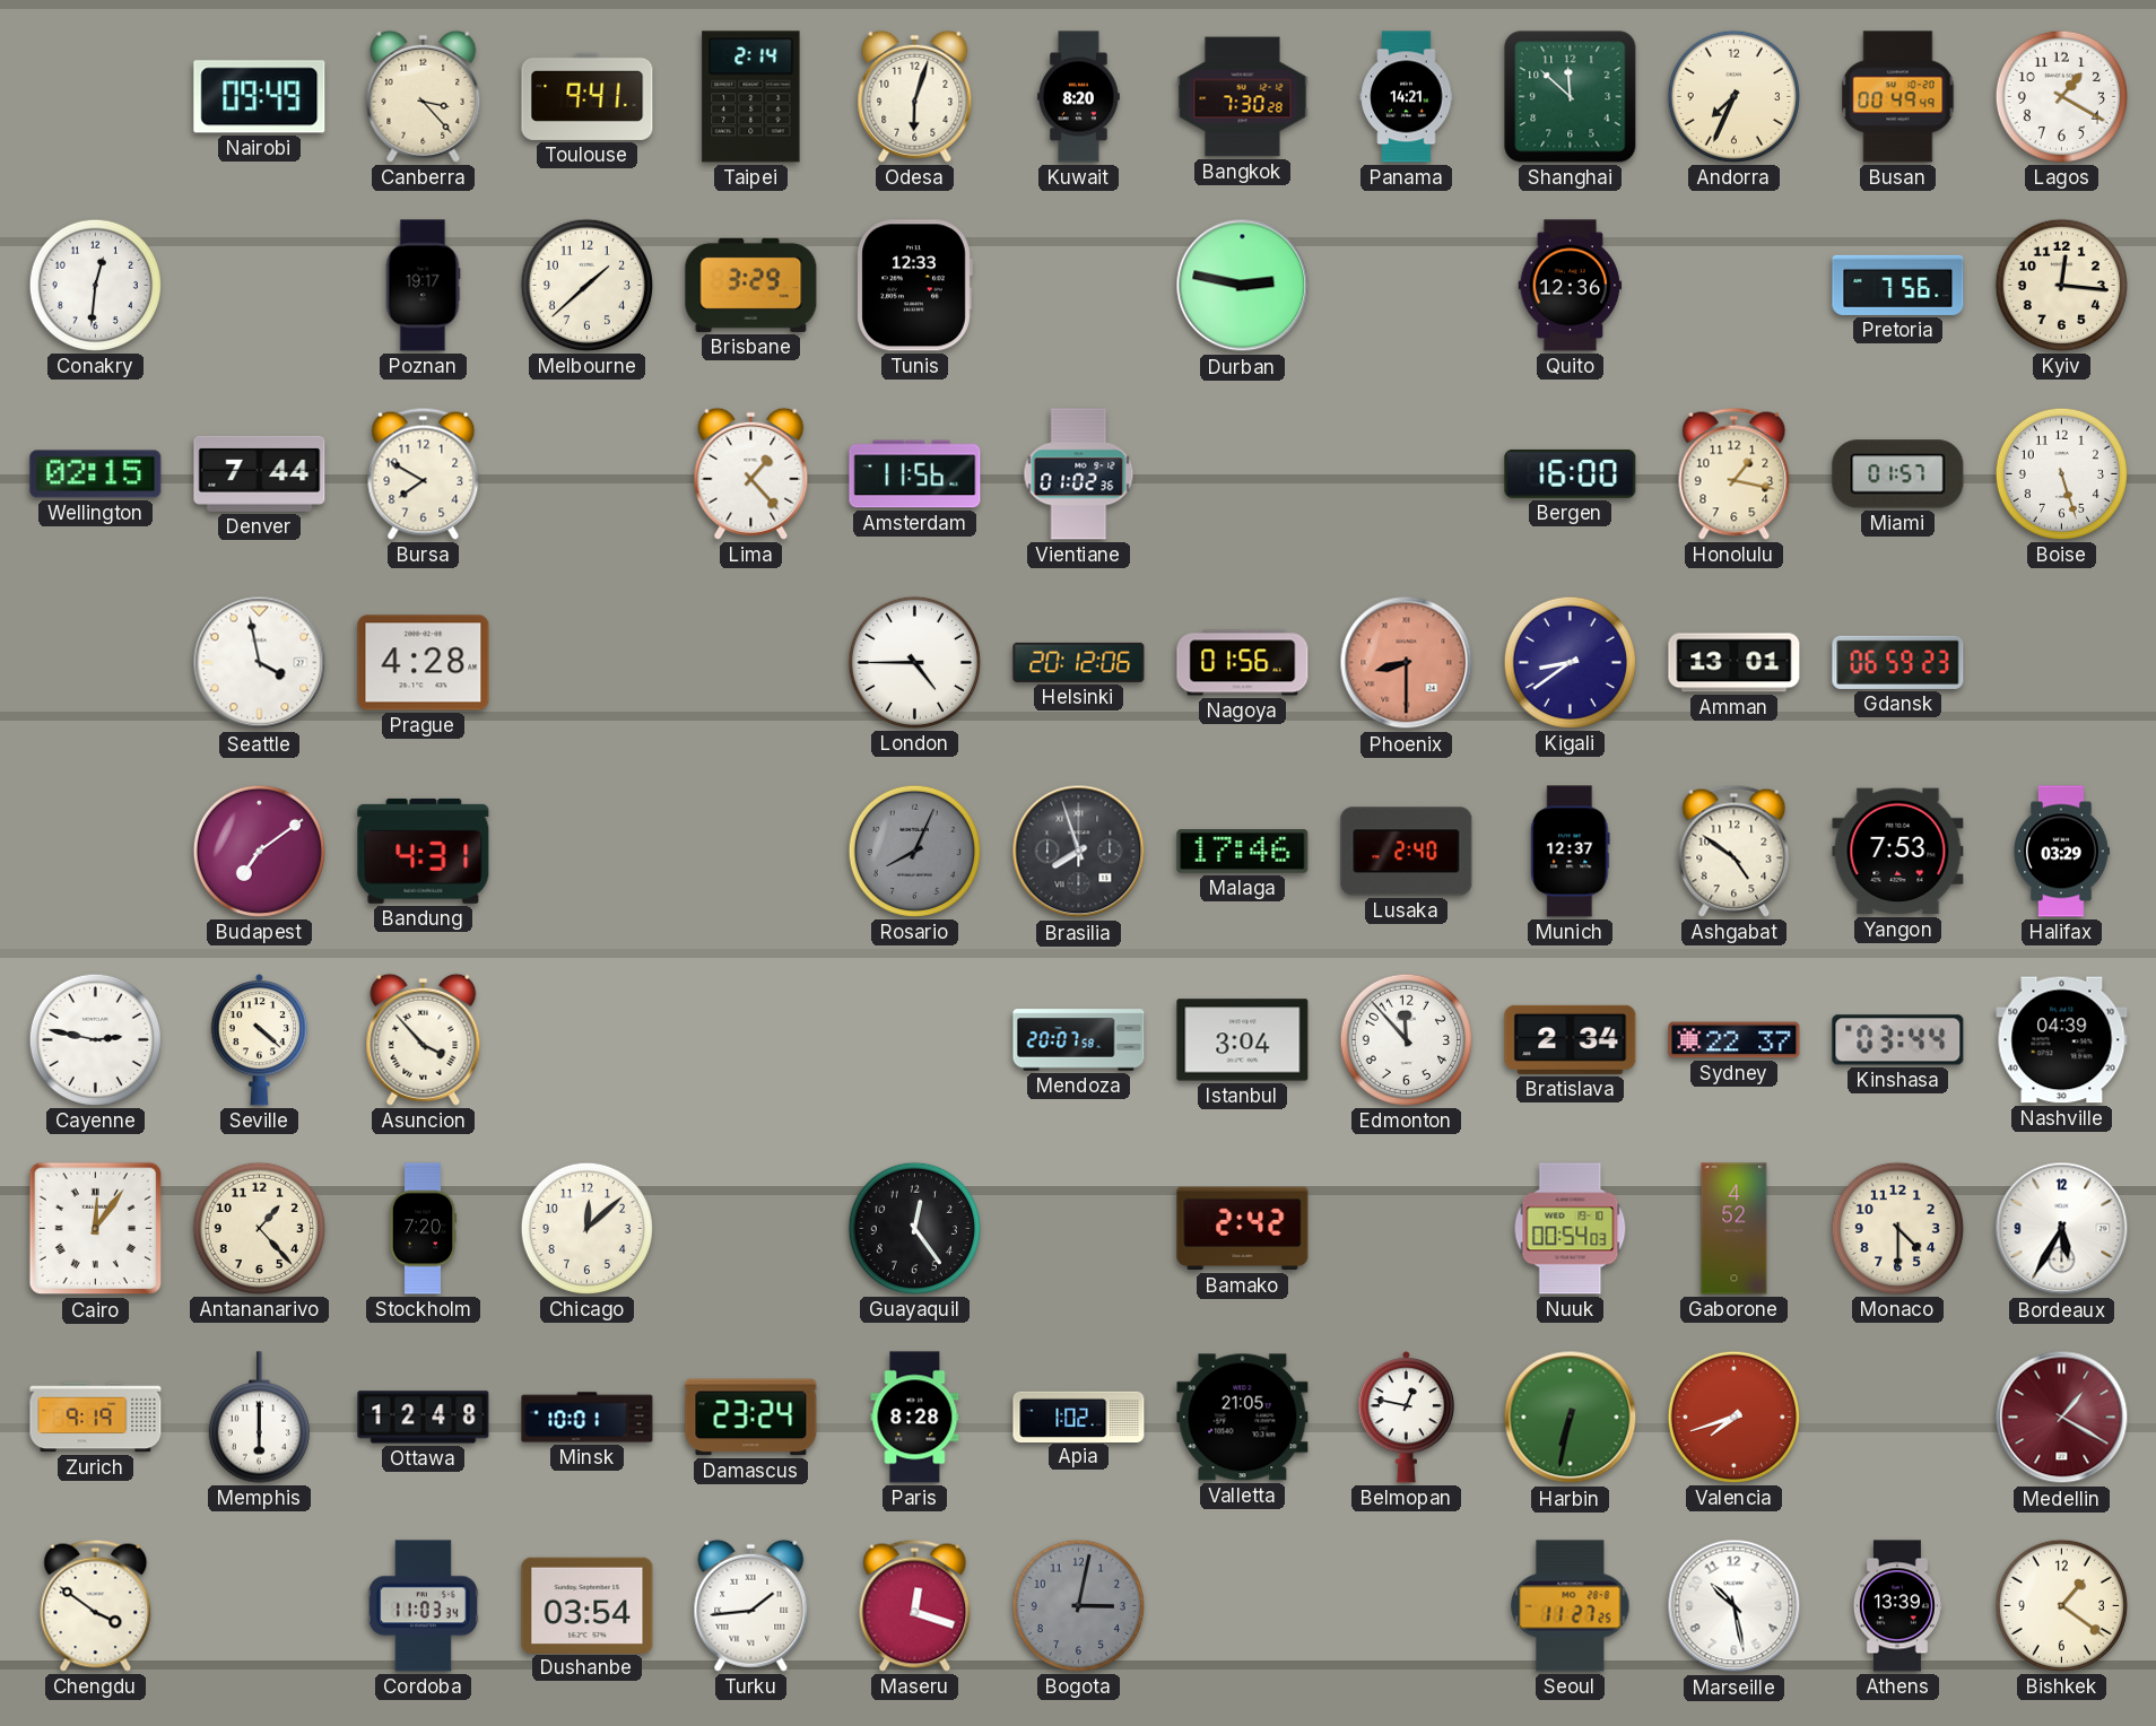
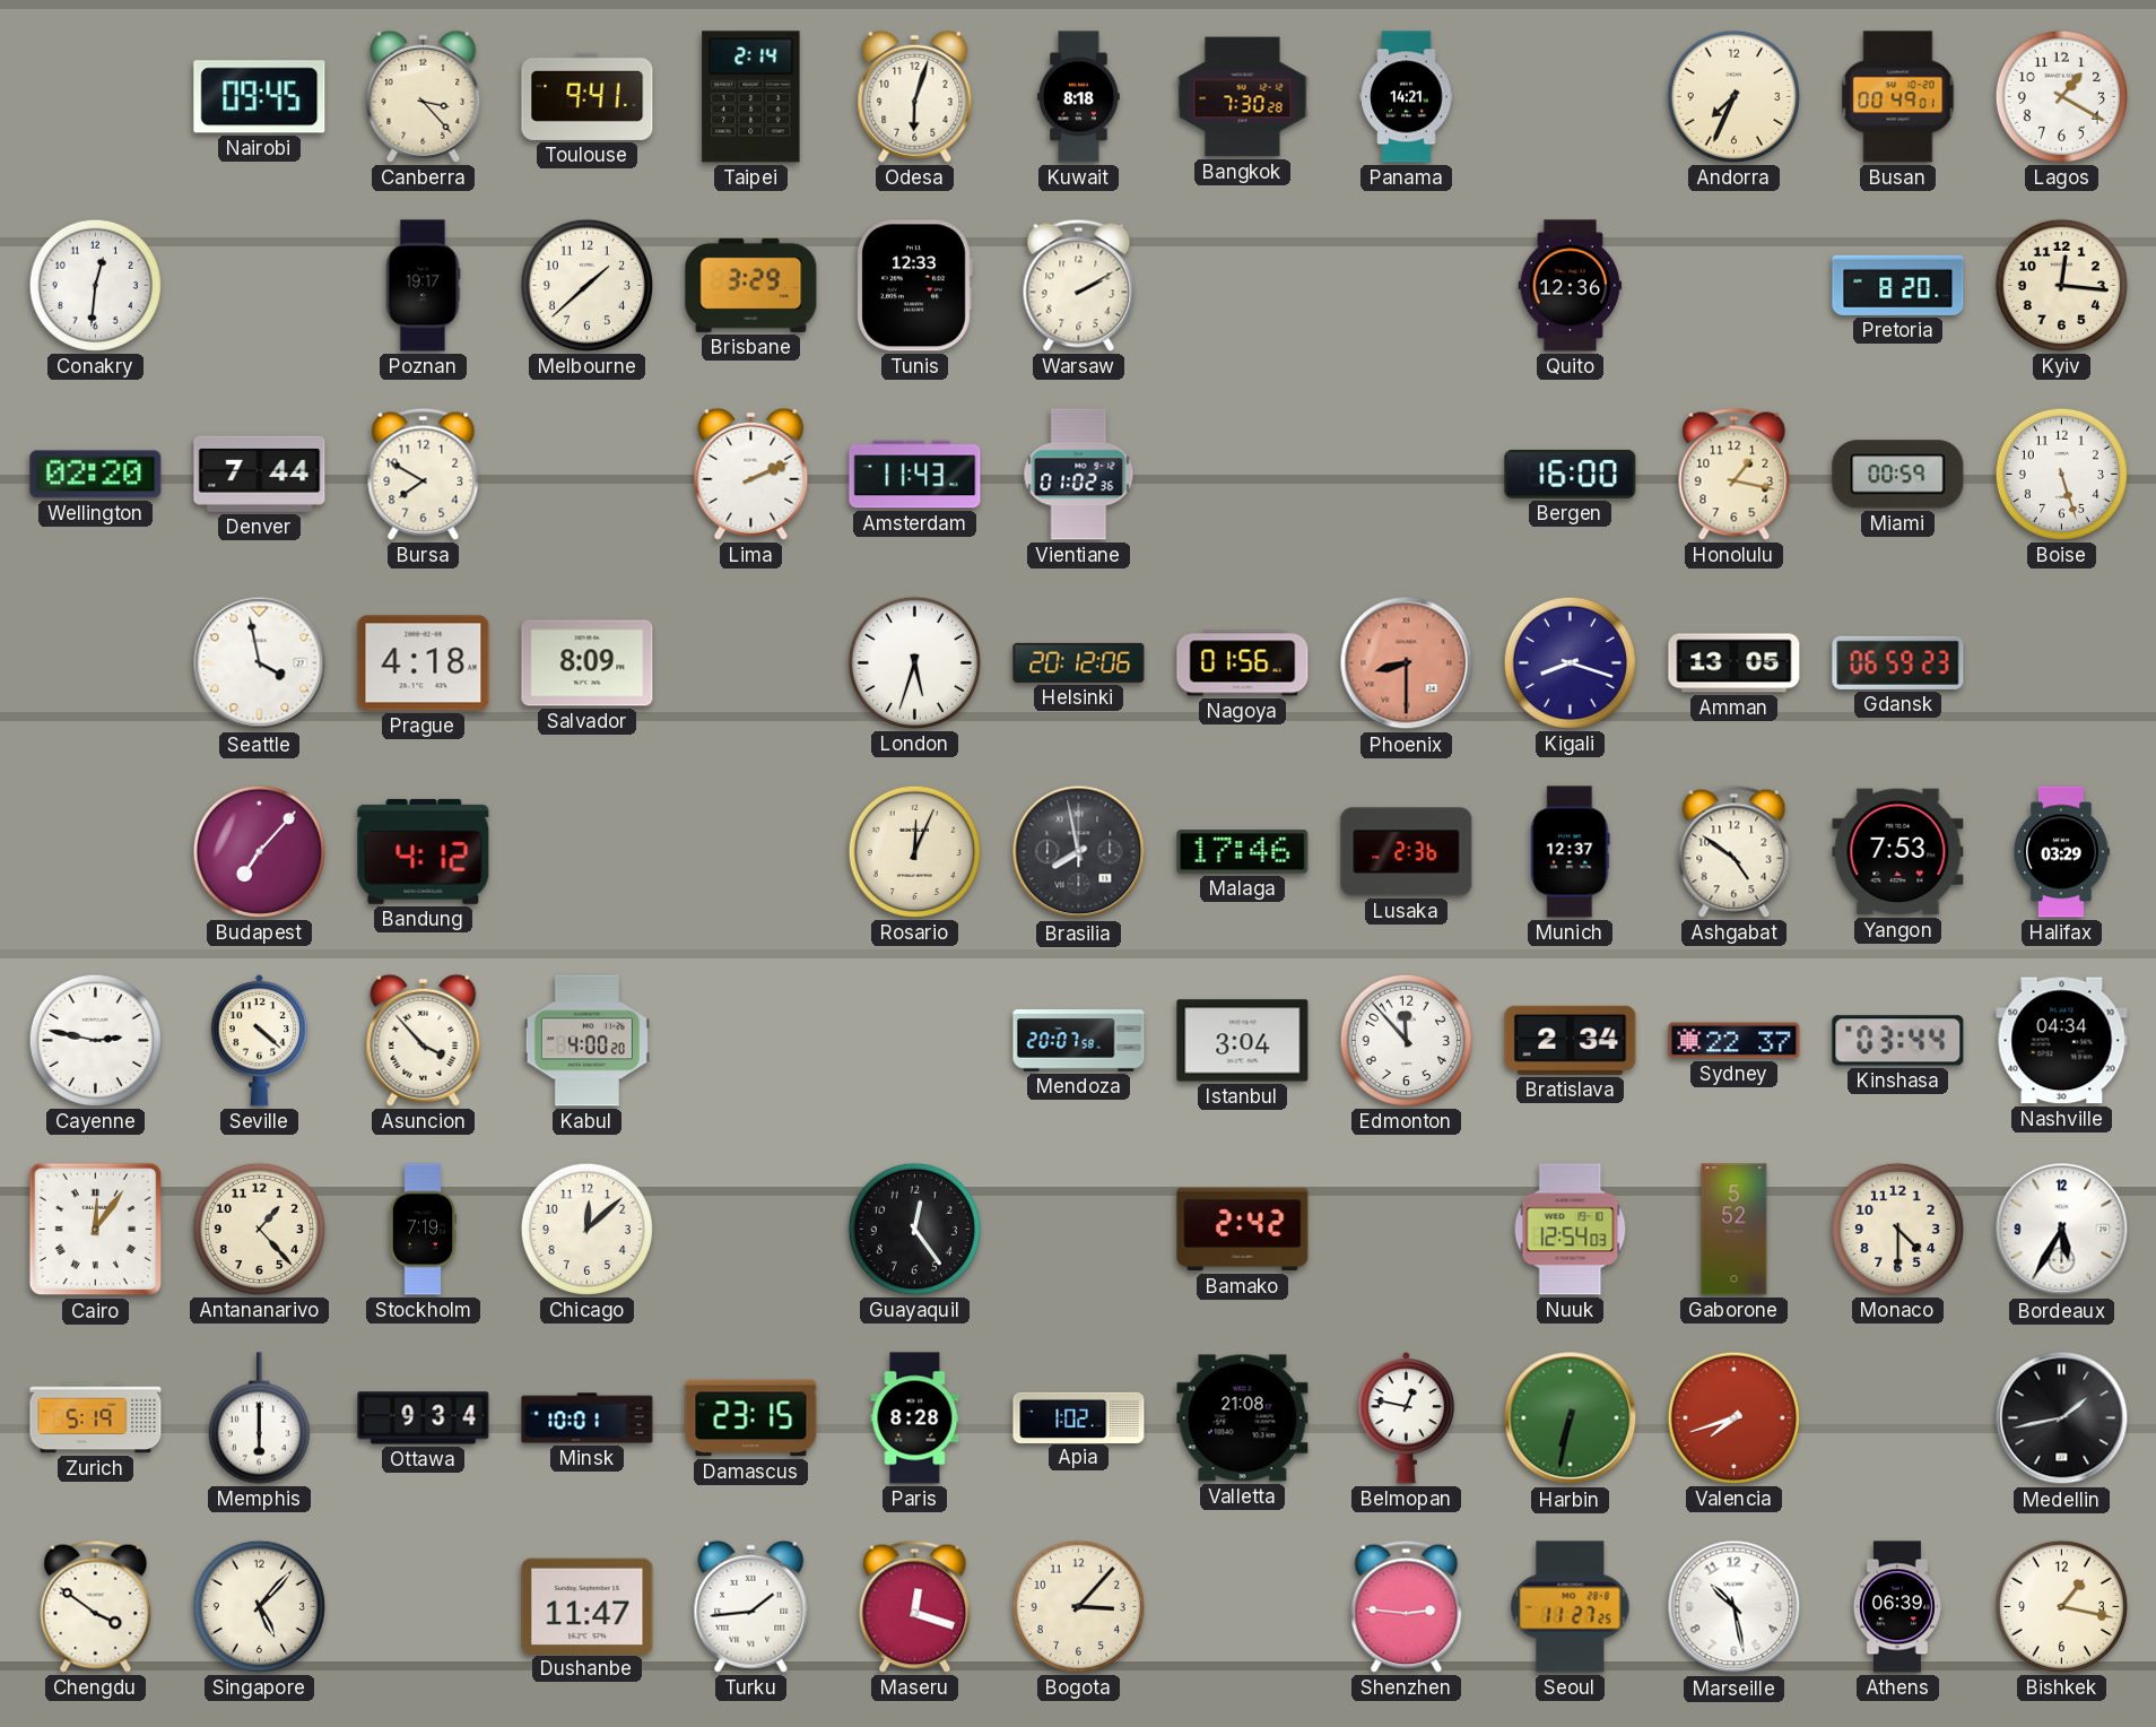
Nairobi: 09:49 -> 09:45 (260, 97)
Kuwait: 8:20 -> 8:18 (1079, 97)
Shanghai: 11:52 -> none (1571, 97)
Busan: 00:49:49 -> 00:49:01 (1898, 97)
Warsaw: none -> 2:10 (1079, 285)
Durban: 2:47 -> none (1243, 286)
Pretoria: 7:56 -> 8:20 (1898, 285)
Wellington: 02:15 -> 02:20 (96, 475)
Lima: 1:23 -> 2:11 (751, 474)
Amsterdam: 11:56 -> 11:43 (915, 475)
Miami: 01:57 -> 00:59 (1898, 475)
Prague: 4:28 -> 4:18 (424, 663)
Salvador: none -> 8:09 (588, 663)
London: 4:45 -> 5:33 (914, 662)
Kigali: 8:39 -> 8:18 (1570, 662)
Amman: 13:01 -> 13:05 (1735, 663)
Budapest: 7:09 -> 7:07 (259, 851)
Bandung: 4:31 -> 4:12 (424, 851)
Rosario: 8:04 -> 12:04 (914, 851)
Rosario dial: grey -> cream (914, 851)
Brasilia: 7:57 -> 7:58 (1079, 852)
Lusaka: 2:40 -> 2:36 (1407, 852)
Kabul: none -> 4:00 (586, 1041)
Nashville: 04:39 -> 04:34 (2062, 1041)
Stockholm: 7:20 -> 7:19 (423, 1230)
Nuuk: 00:54 -> 12:54 (1571, 1230)
Gaborone: 4:52 -> 5:52 (1735, 1230)
Zurich: 9:19 -> 5:19 (96, 1418)
Ottawa: 12:48 -> 9:34 (424, 1418)
Damascus: 23:24 -> 23:15 (751, 1418)
Valletta: 21:05 -> 21:08 (1243, 1418)
Medellin: 1:20 -> 1:43 (2062, 1418)
Medellin dial: burgundy -> black (2062, 1418)
Singapore: none -> 5:07 (259, 1606)
Cordoba: 11:03 -> none (423, 1606)
Dushanbe: 03:54 -> 11:47 (588, 1606)
Bogota: 3:02 -> 3:07 (1078, 1606)
Bogota dial: grey -> cream (1078, 1606)
Shenzhen: none -> 2:46 (1407, 1606)
Athens: 13:39 -> 06:39 (1897, 1607)
Bishkek: 1:21 -> 1:17 (2061, 1606)
